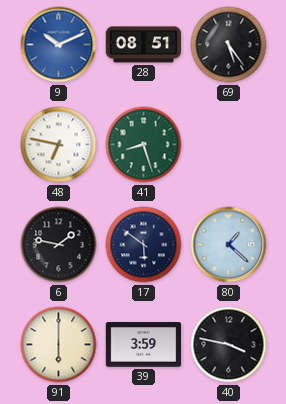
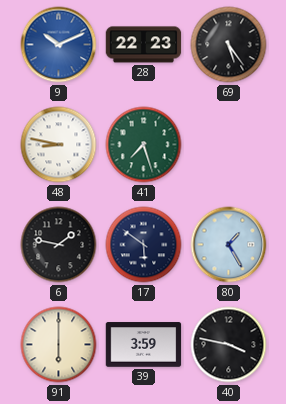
28: 08:51 -> 22:23 (144, 45)
48: 6:47 -> 8:47 (59, 145)
41: 8:27 -> 7:27 (144, 145)
80: 1:22 -> 1:25 (229, 245)
